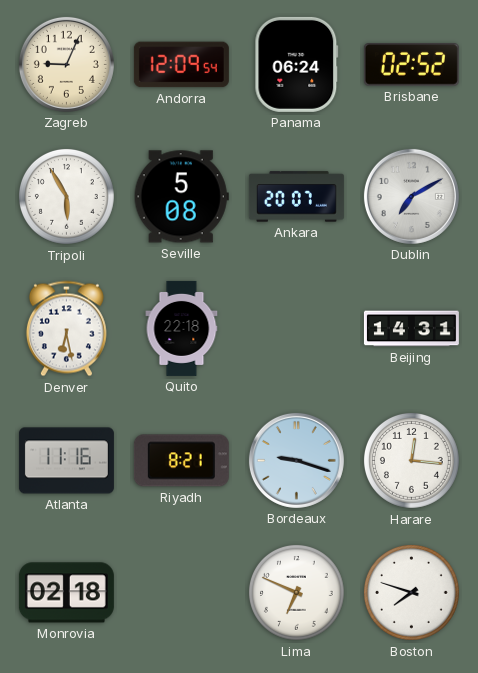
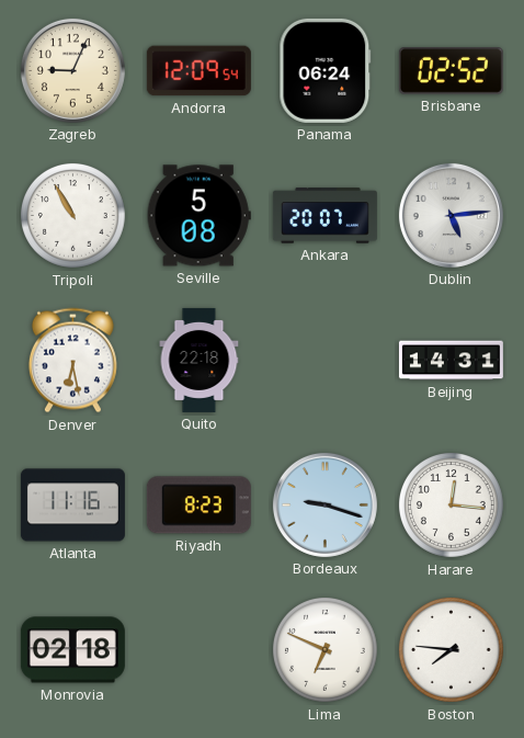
Tripoli: 5:55 -> 10:55 (72, 215)
Dublin: 7:10 -> 5:14 (451, 215)
Riyadh: 8:21 -> 8:23 (198, 506)
Boston: 7:48 -> 7:46 (451, 649)
